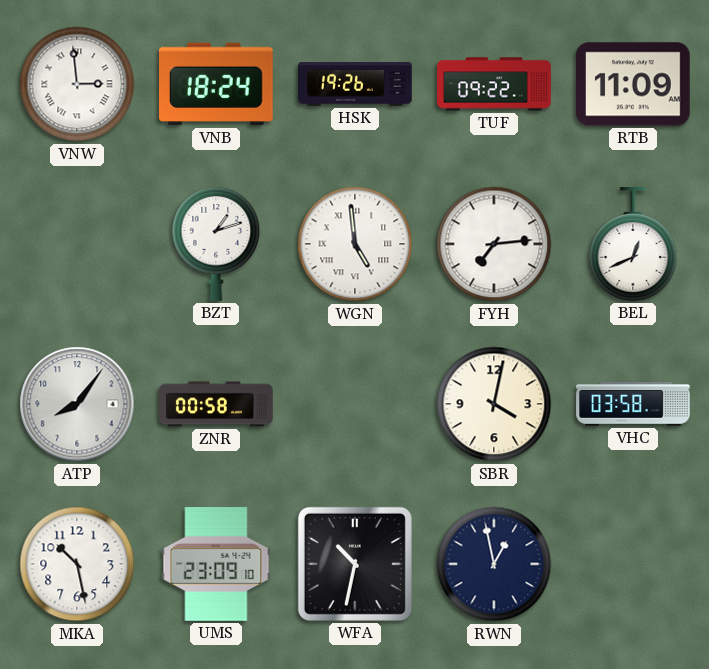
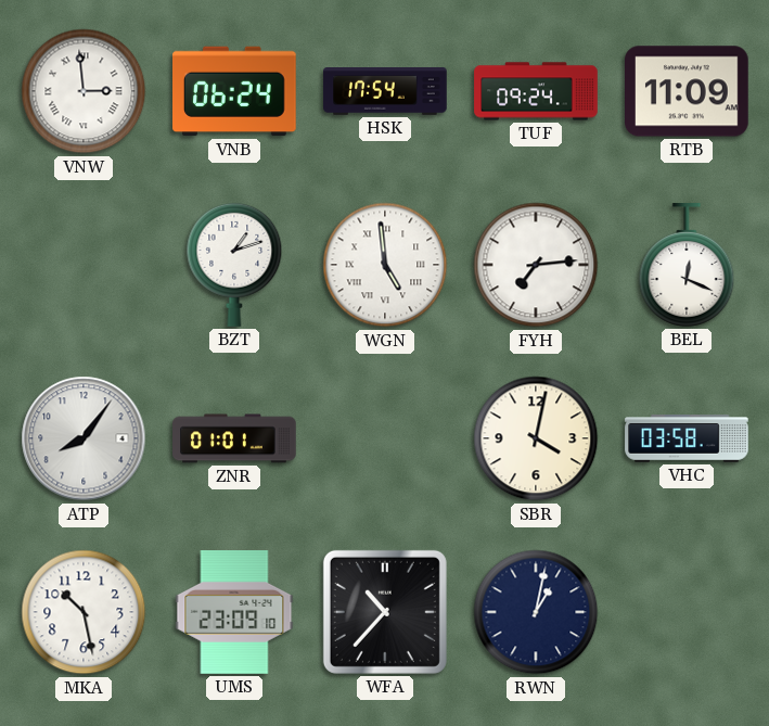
VNB: 18:24 -> 06:24 (235, 91)
HSK: 19:26 -> 17:54 (385, 92)
TUF: 09:22 -> 09:24 (536, 91)
BEL: 12:41 -> 12:19 (687, 265)
ZNR: 00:58 -> 01:01 (234, 438)
WFA: 10:32 -> 10:37 (385, 612)
RWN: 12:58 -> 1:02 (536, 612)
